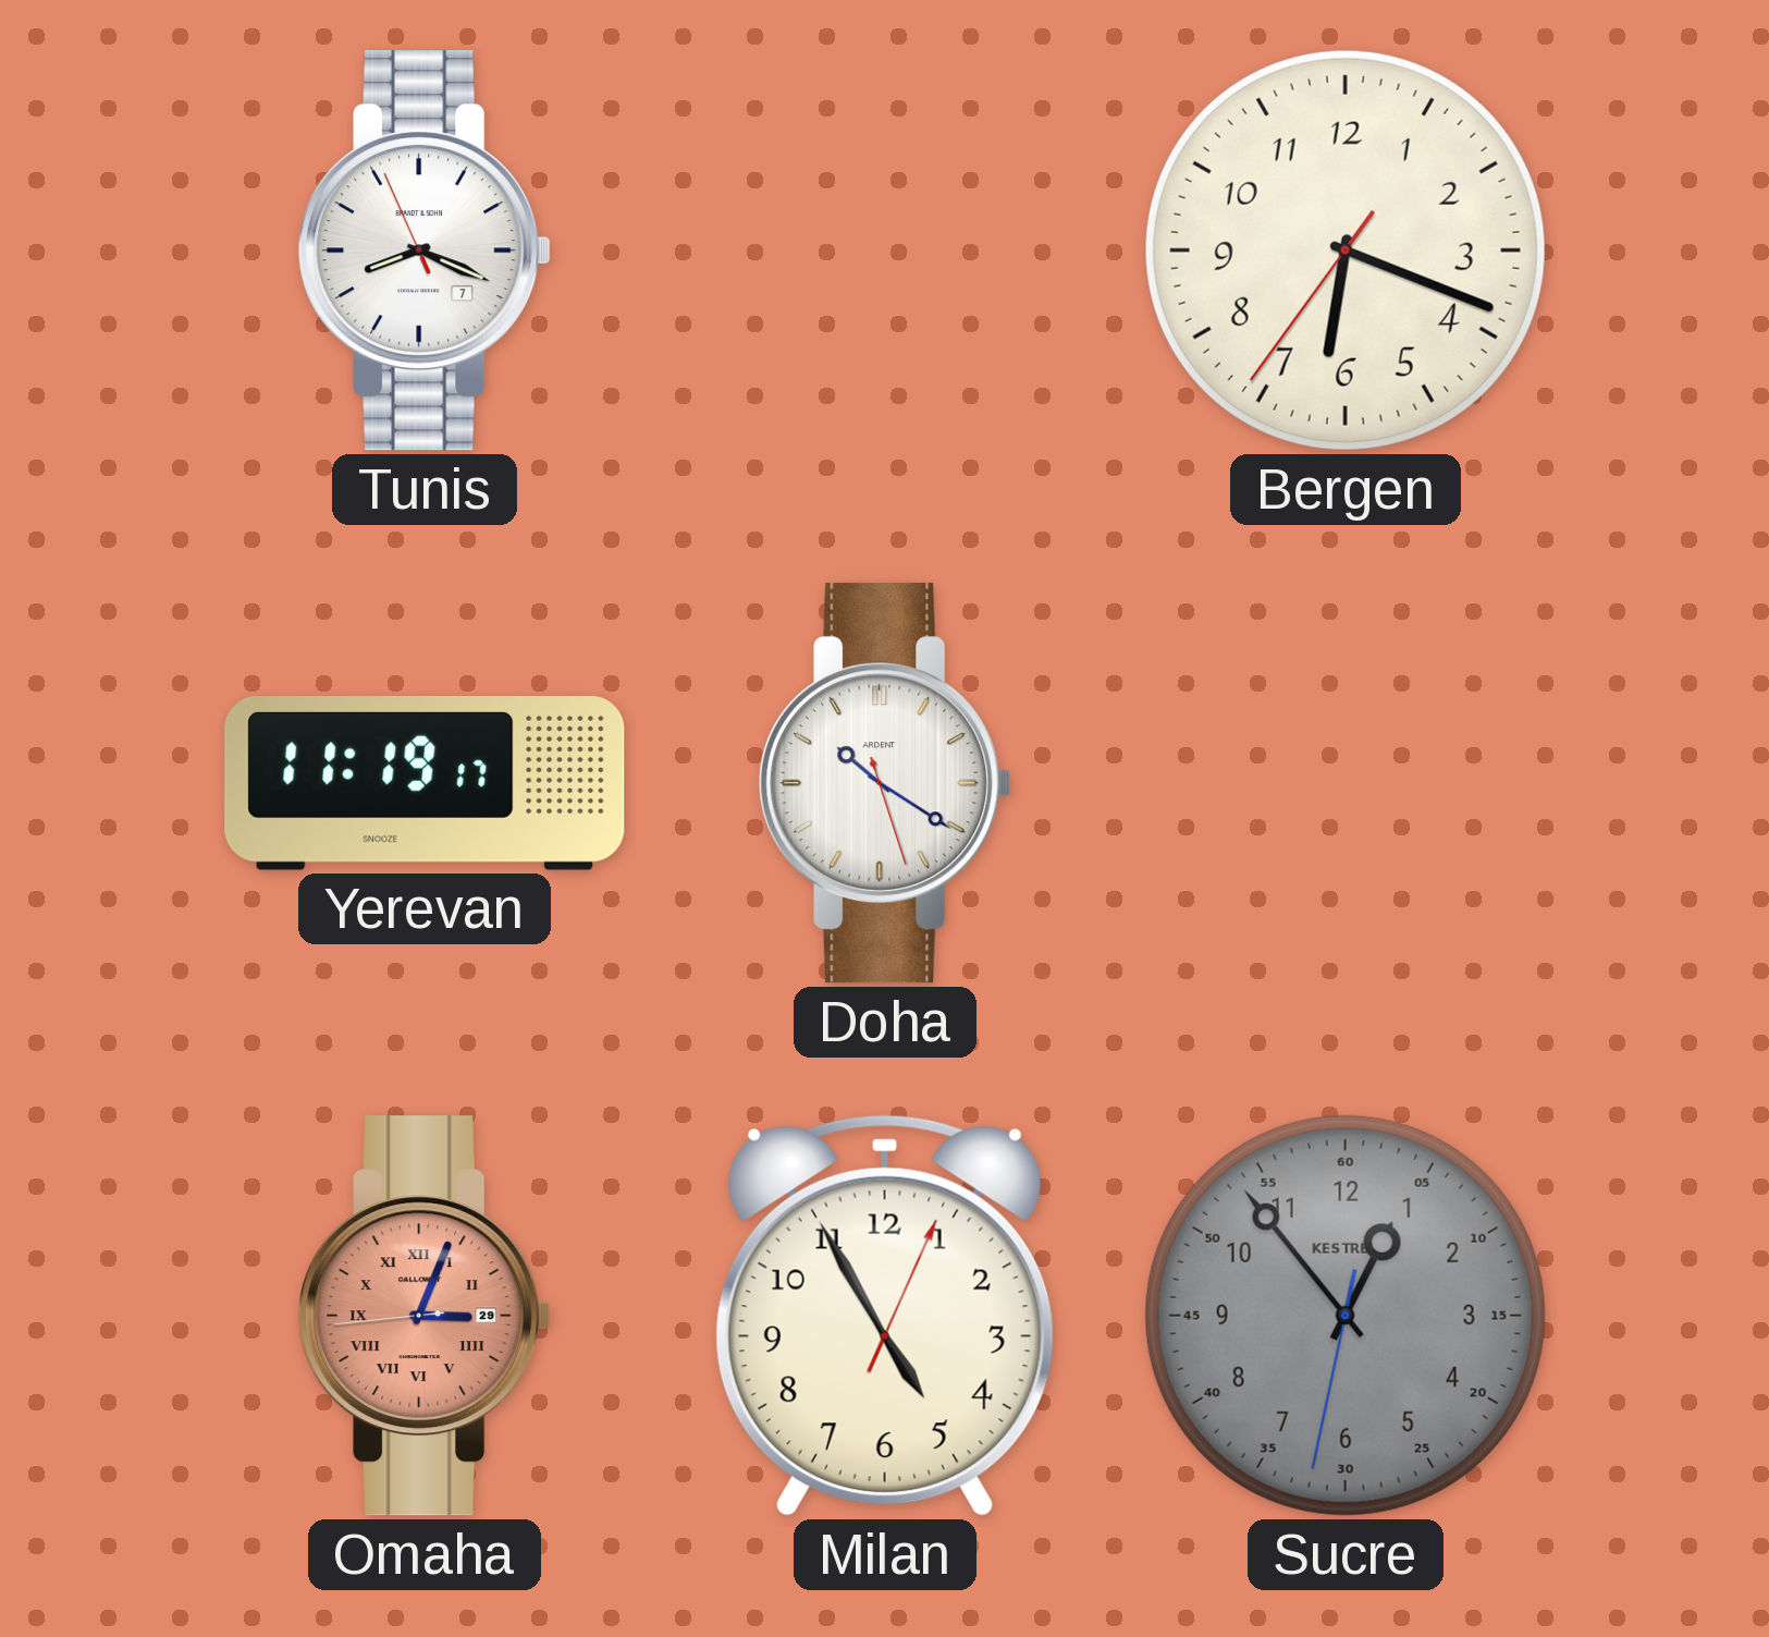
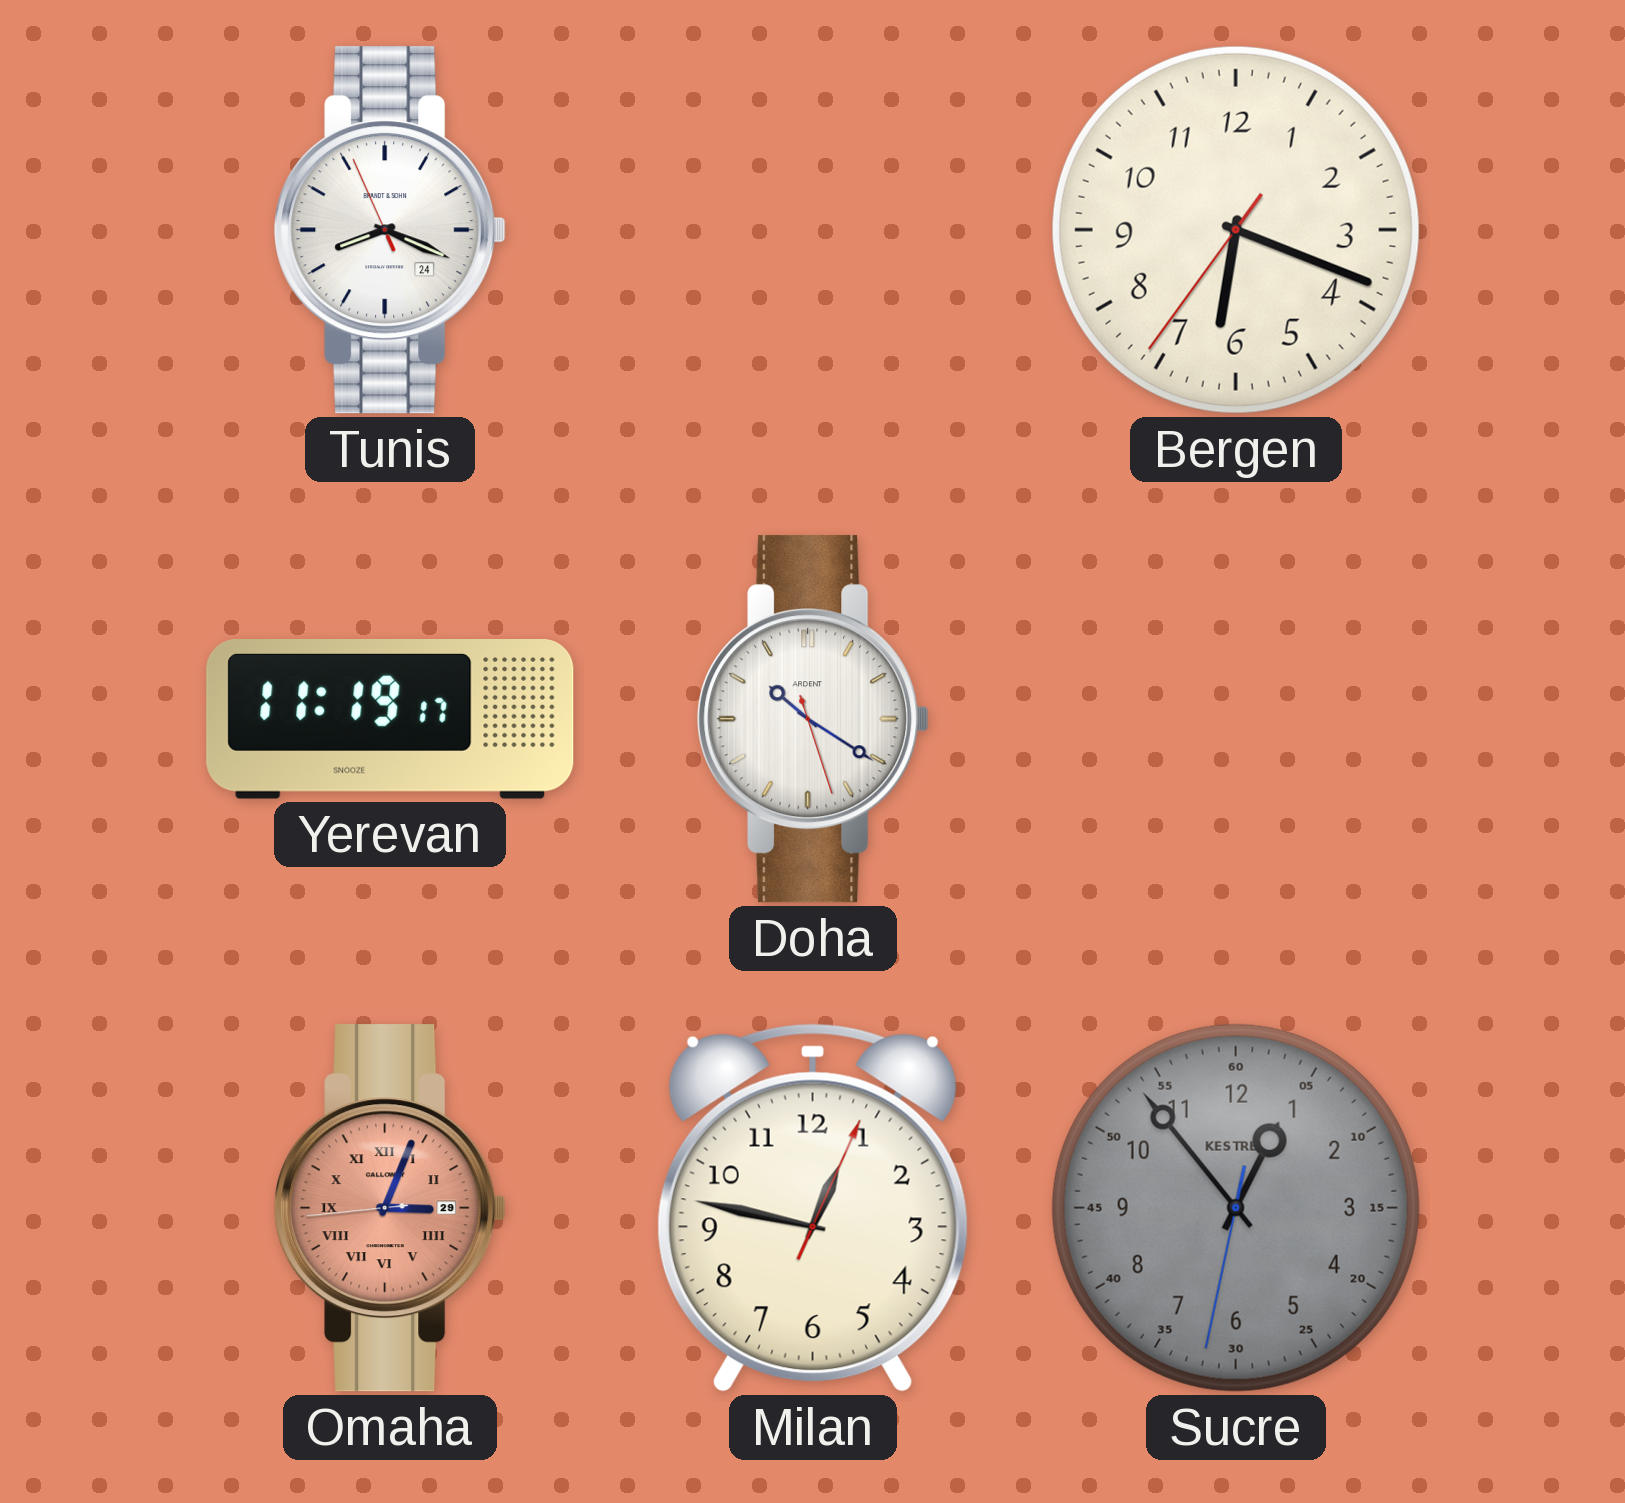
Tunis date: 7 -> 24 (390, 230)
Milan: 4:55 -> 12:47 (813, 1208)
